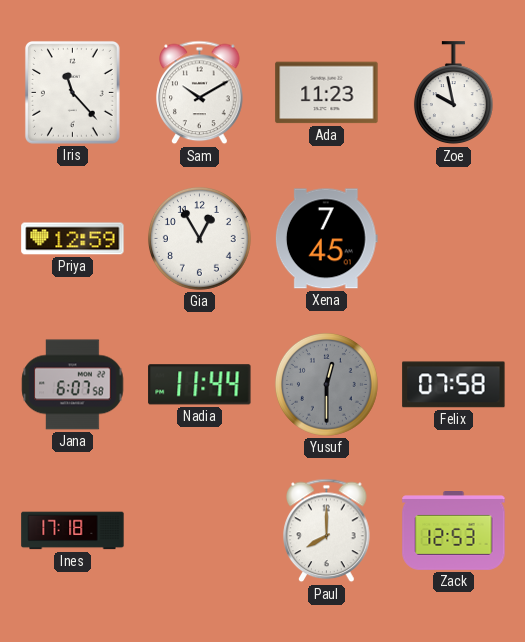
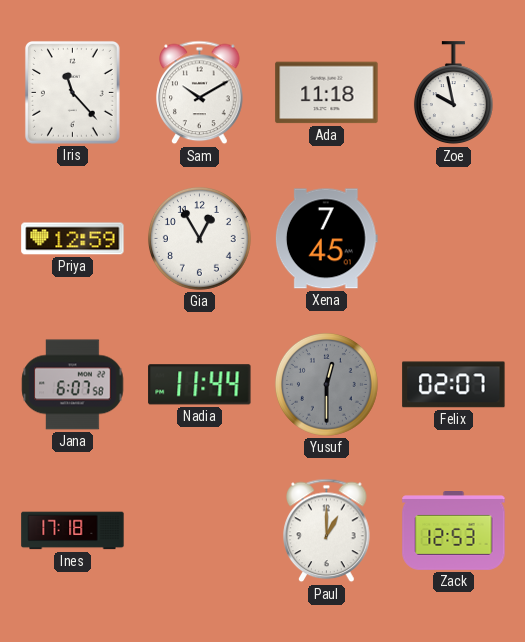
Ada: 11:23 -> 11:18 (327, 93)
Felix: 07:58 -> 02:07 (454, 385)
Paul: 8:00 -> 1:00 (327, 531)
